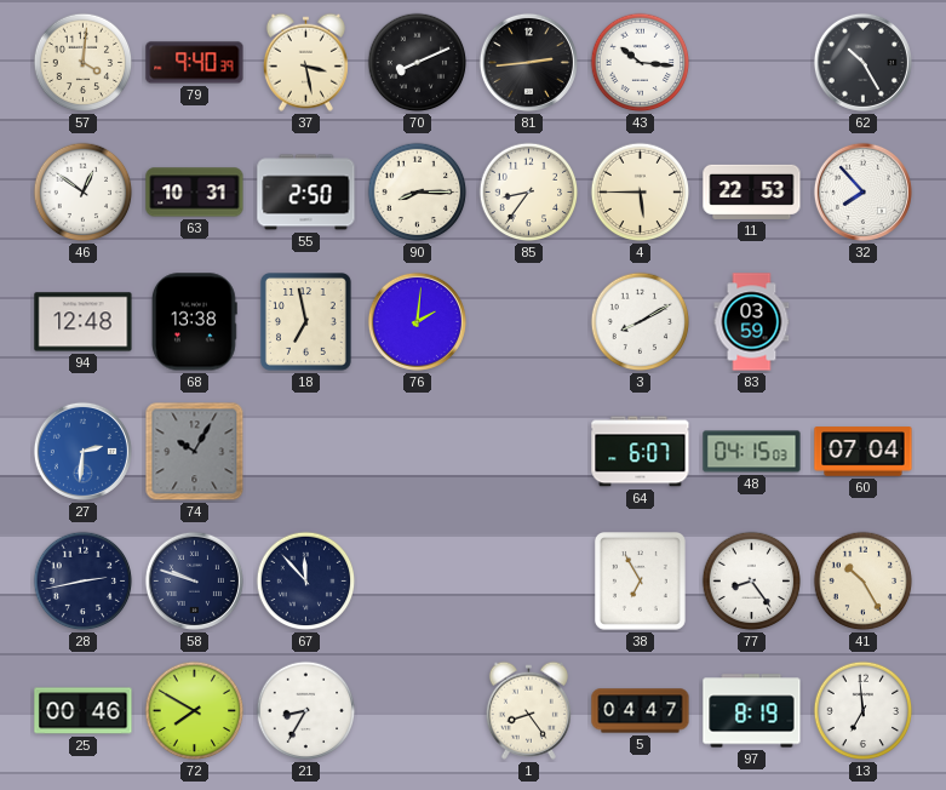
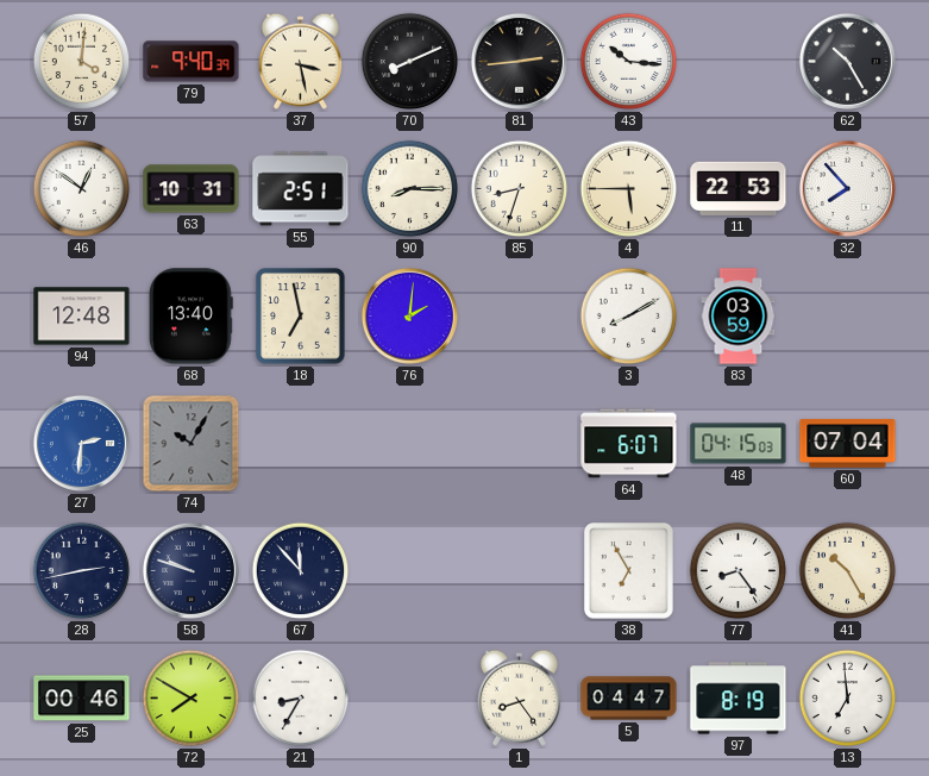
55: 2:50 -> 2:51 (301, 189)
85: 8:36 -> 8:33 (520, 189)
68: 13:38 -> 13:40 (192, 317)
